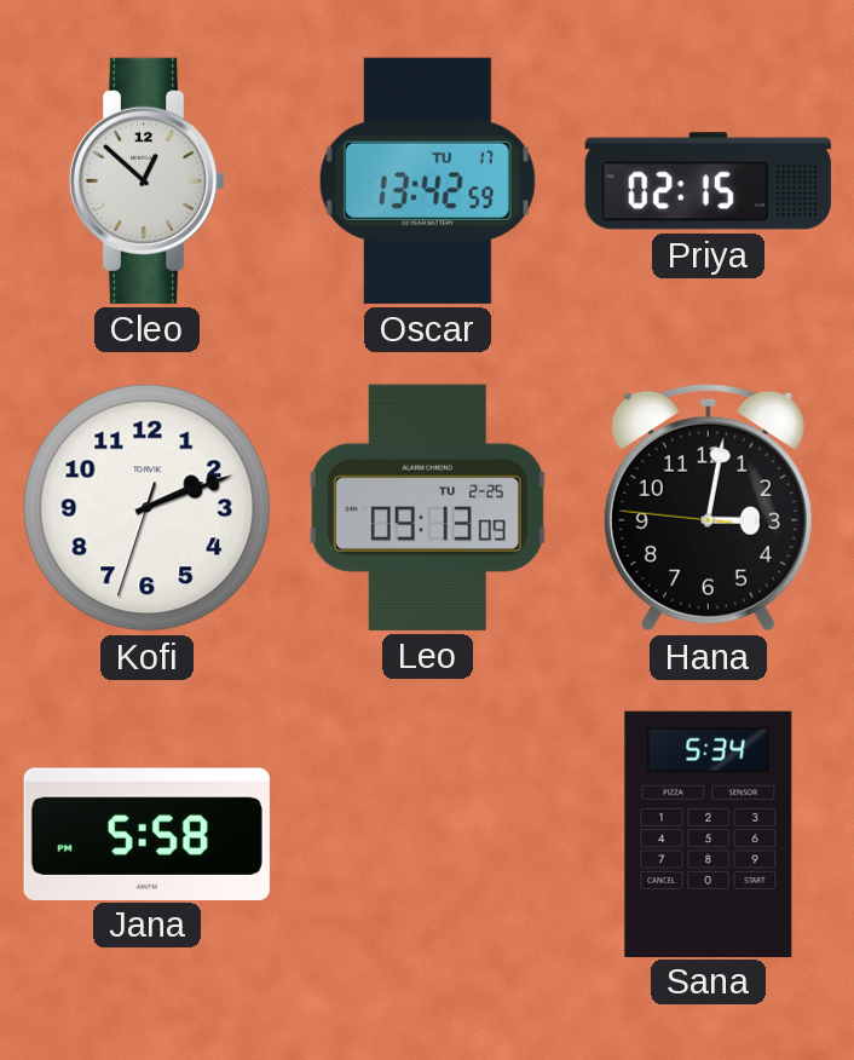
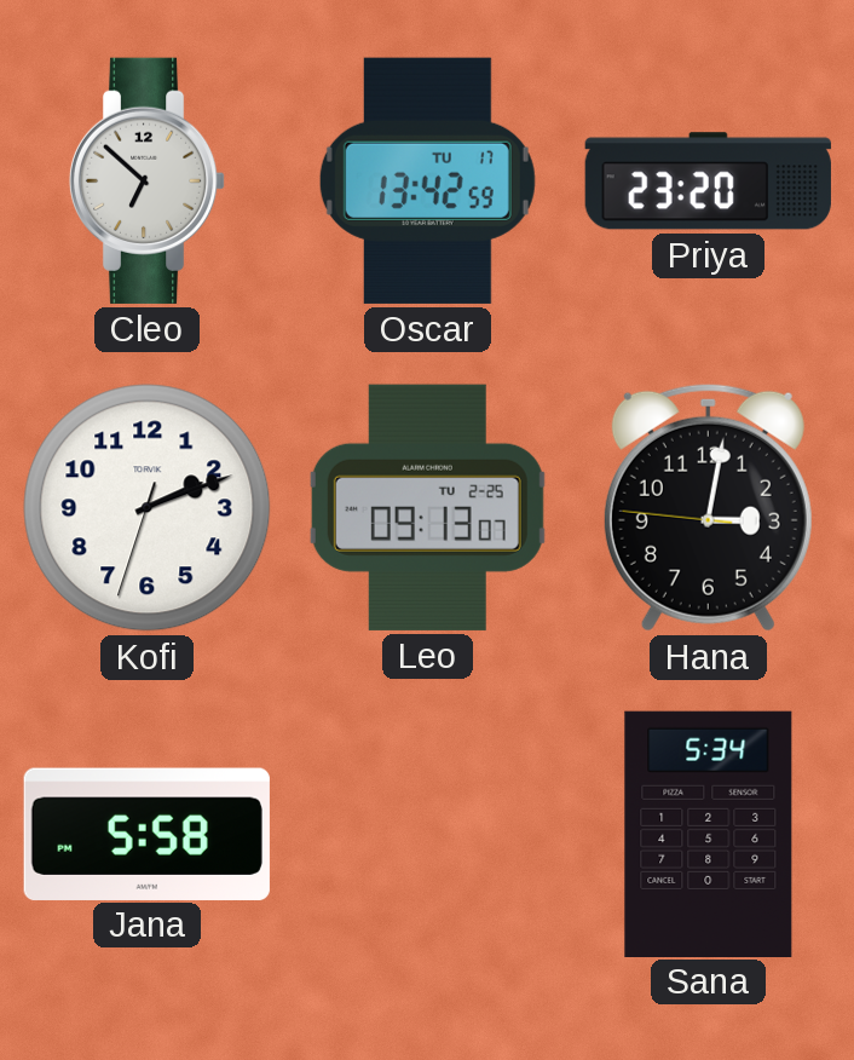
Cleo: 12:52 -> 6:52 (148, 180)
Priya: 02:15 -> 23:20 (708, 182)
Leo: 09:13:09 -> 09:13:07 (427, 507)
